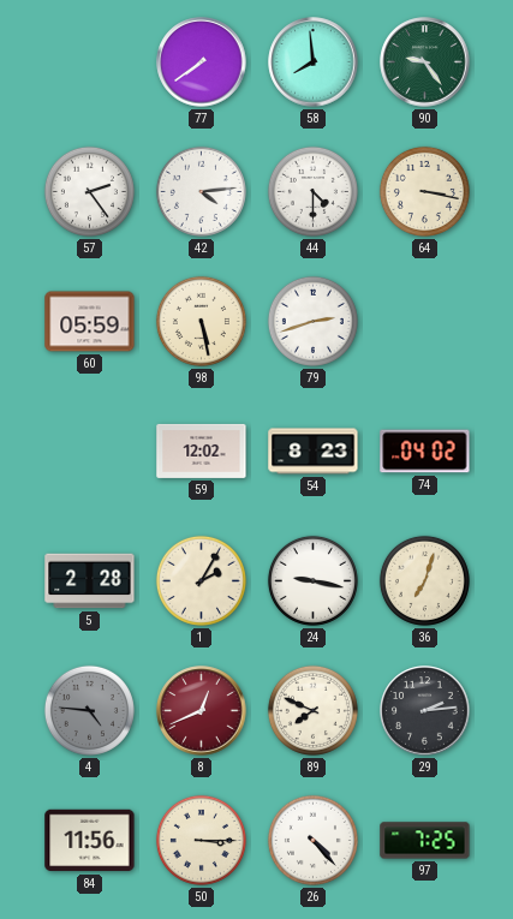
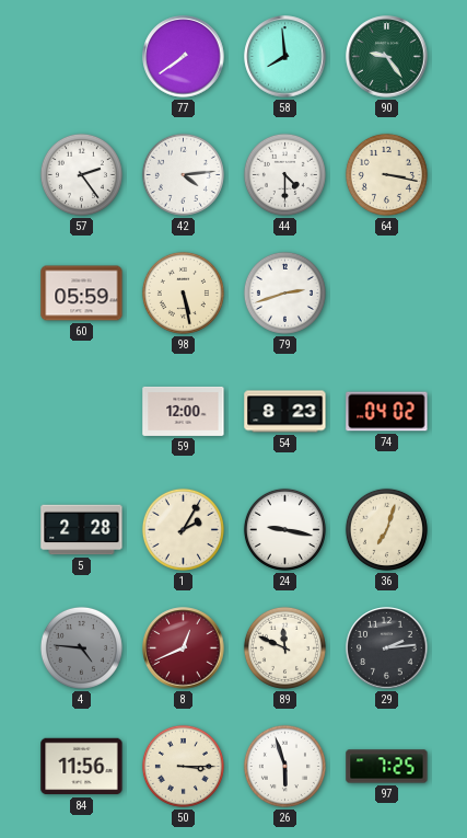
59: 12:02 -> 12:00 (184, 411)
89: 7:49 -> 11:49 (284, 647)
26: 4:23 -> 5:57 (284, 766)
